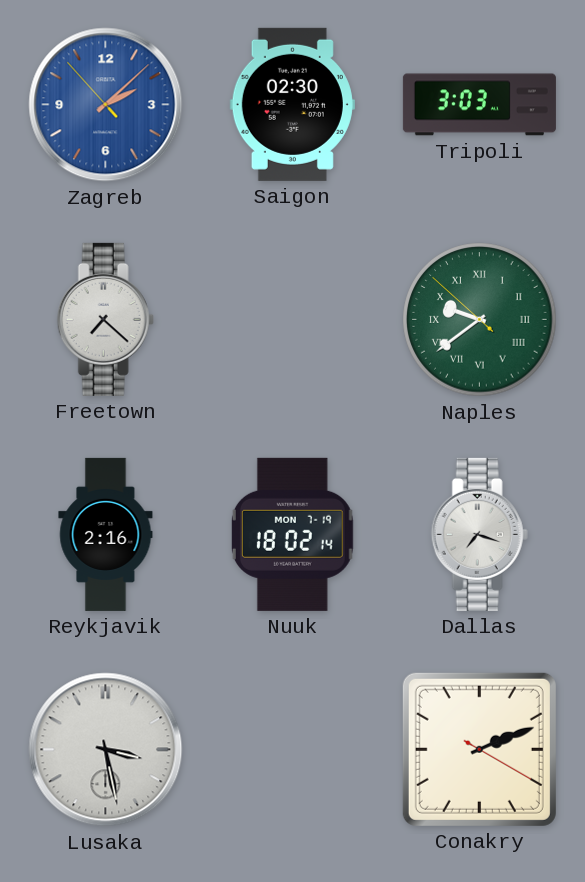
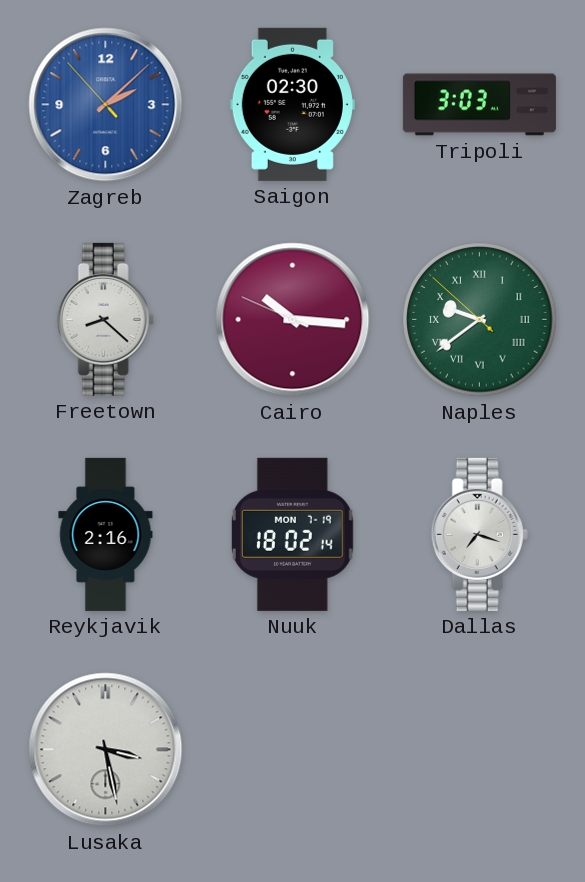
Freetown: 7:22 -> 8:22 (105, 319)
Cairo: none -> 10:15 (293, 320)
Conakry: 2:11 -> none (479, 749)
